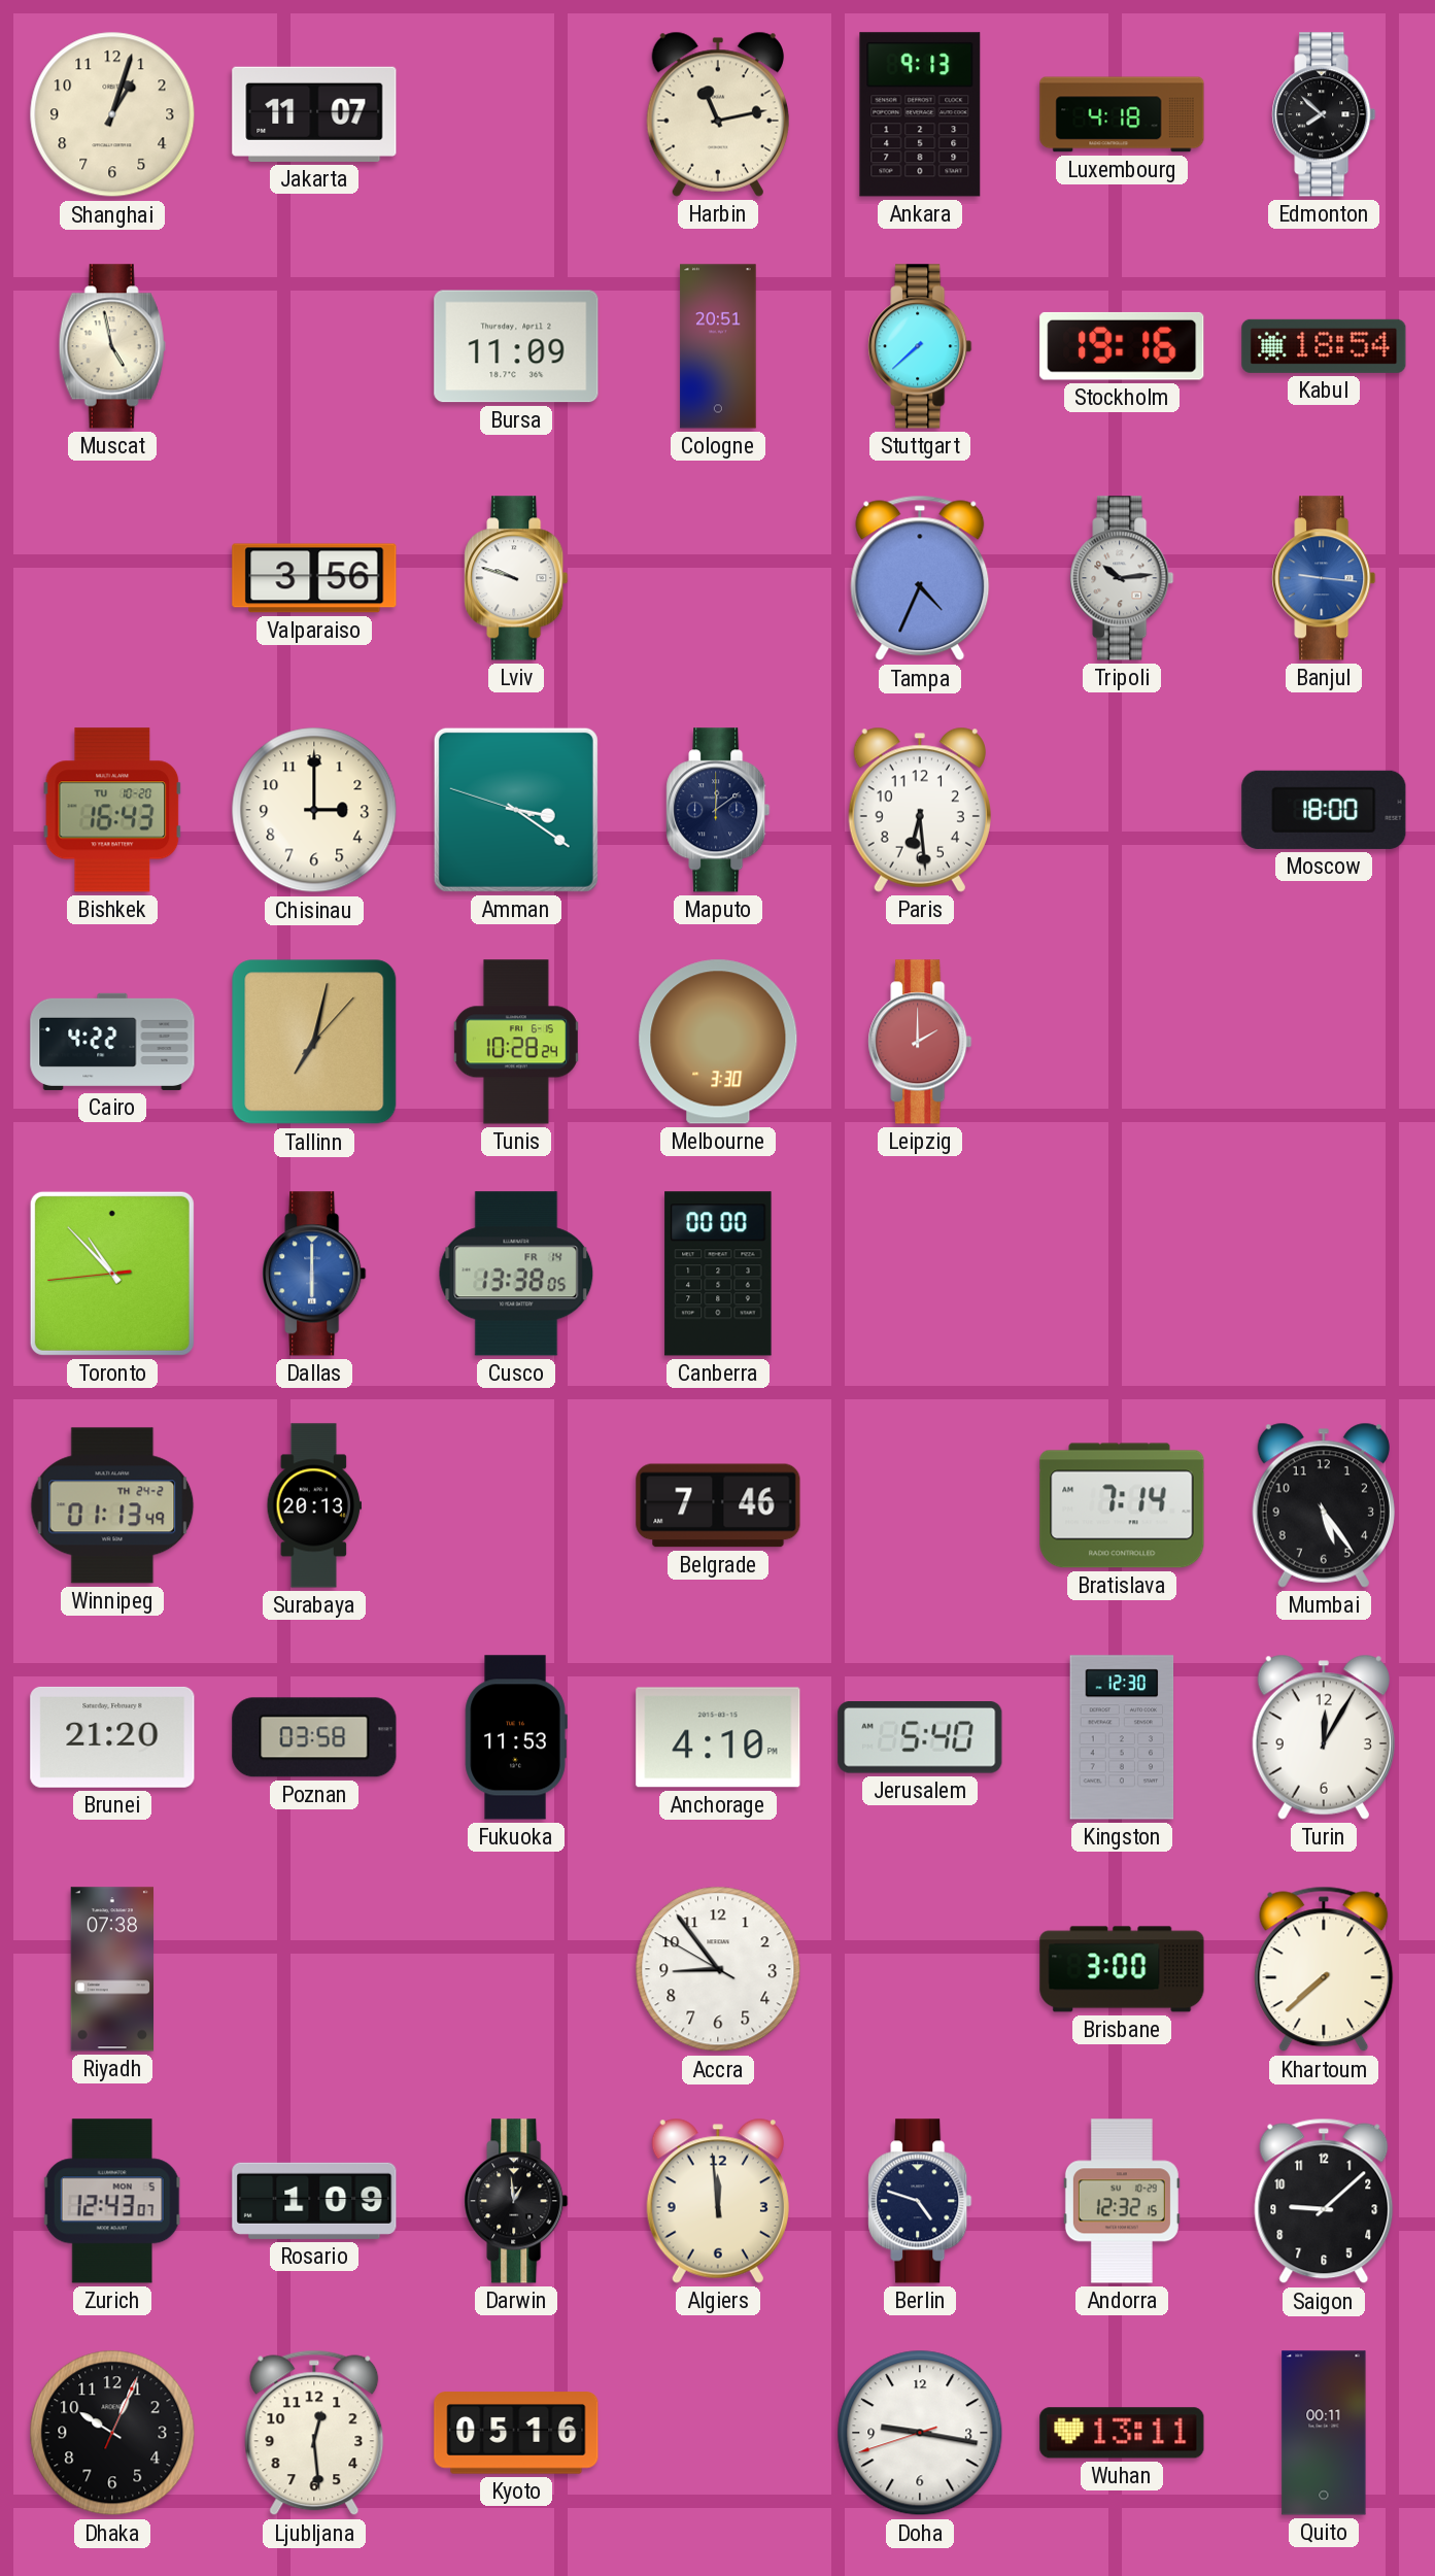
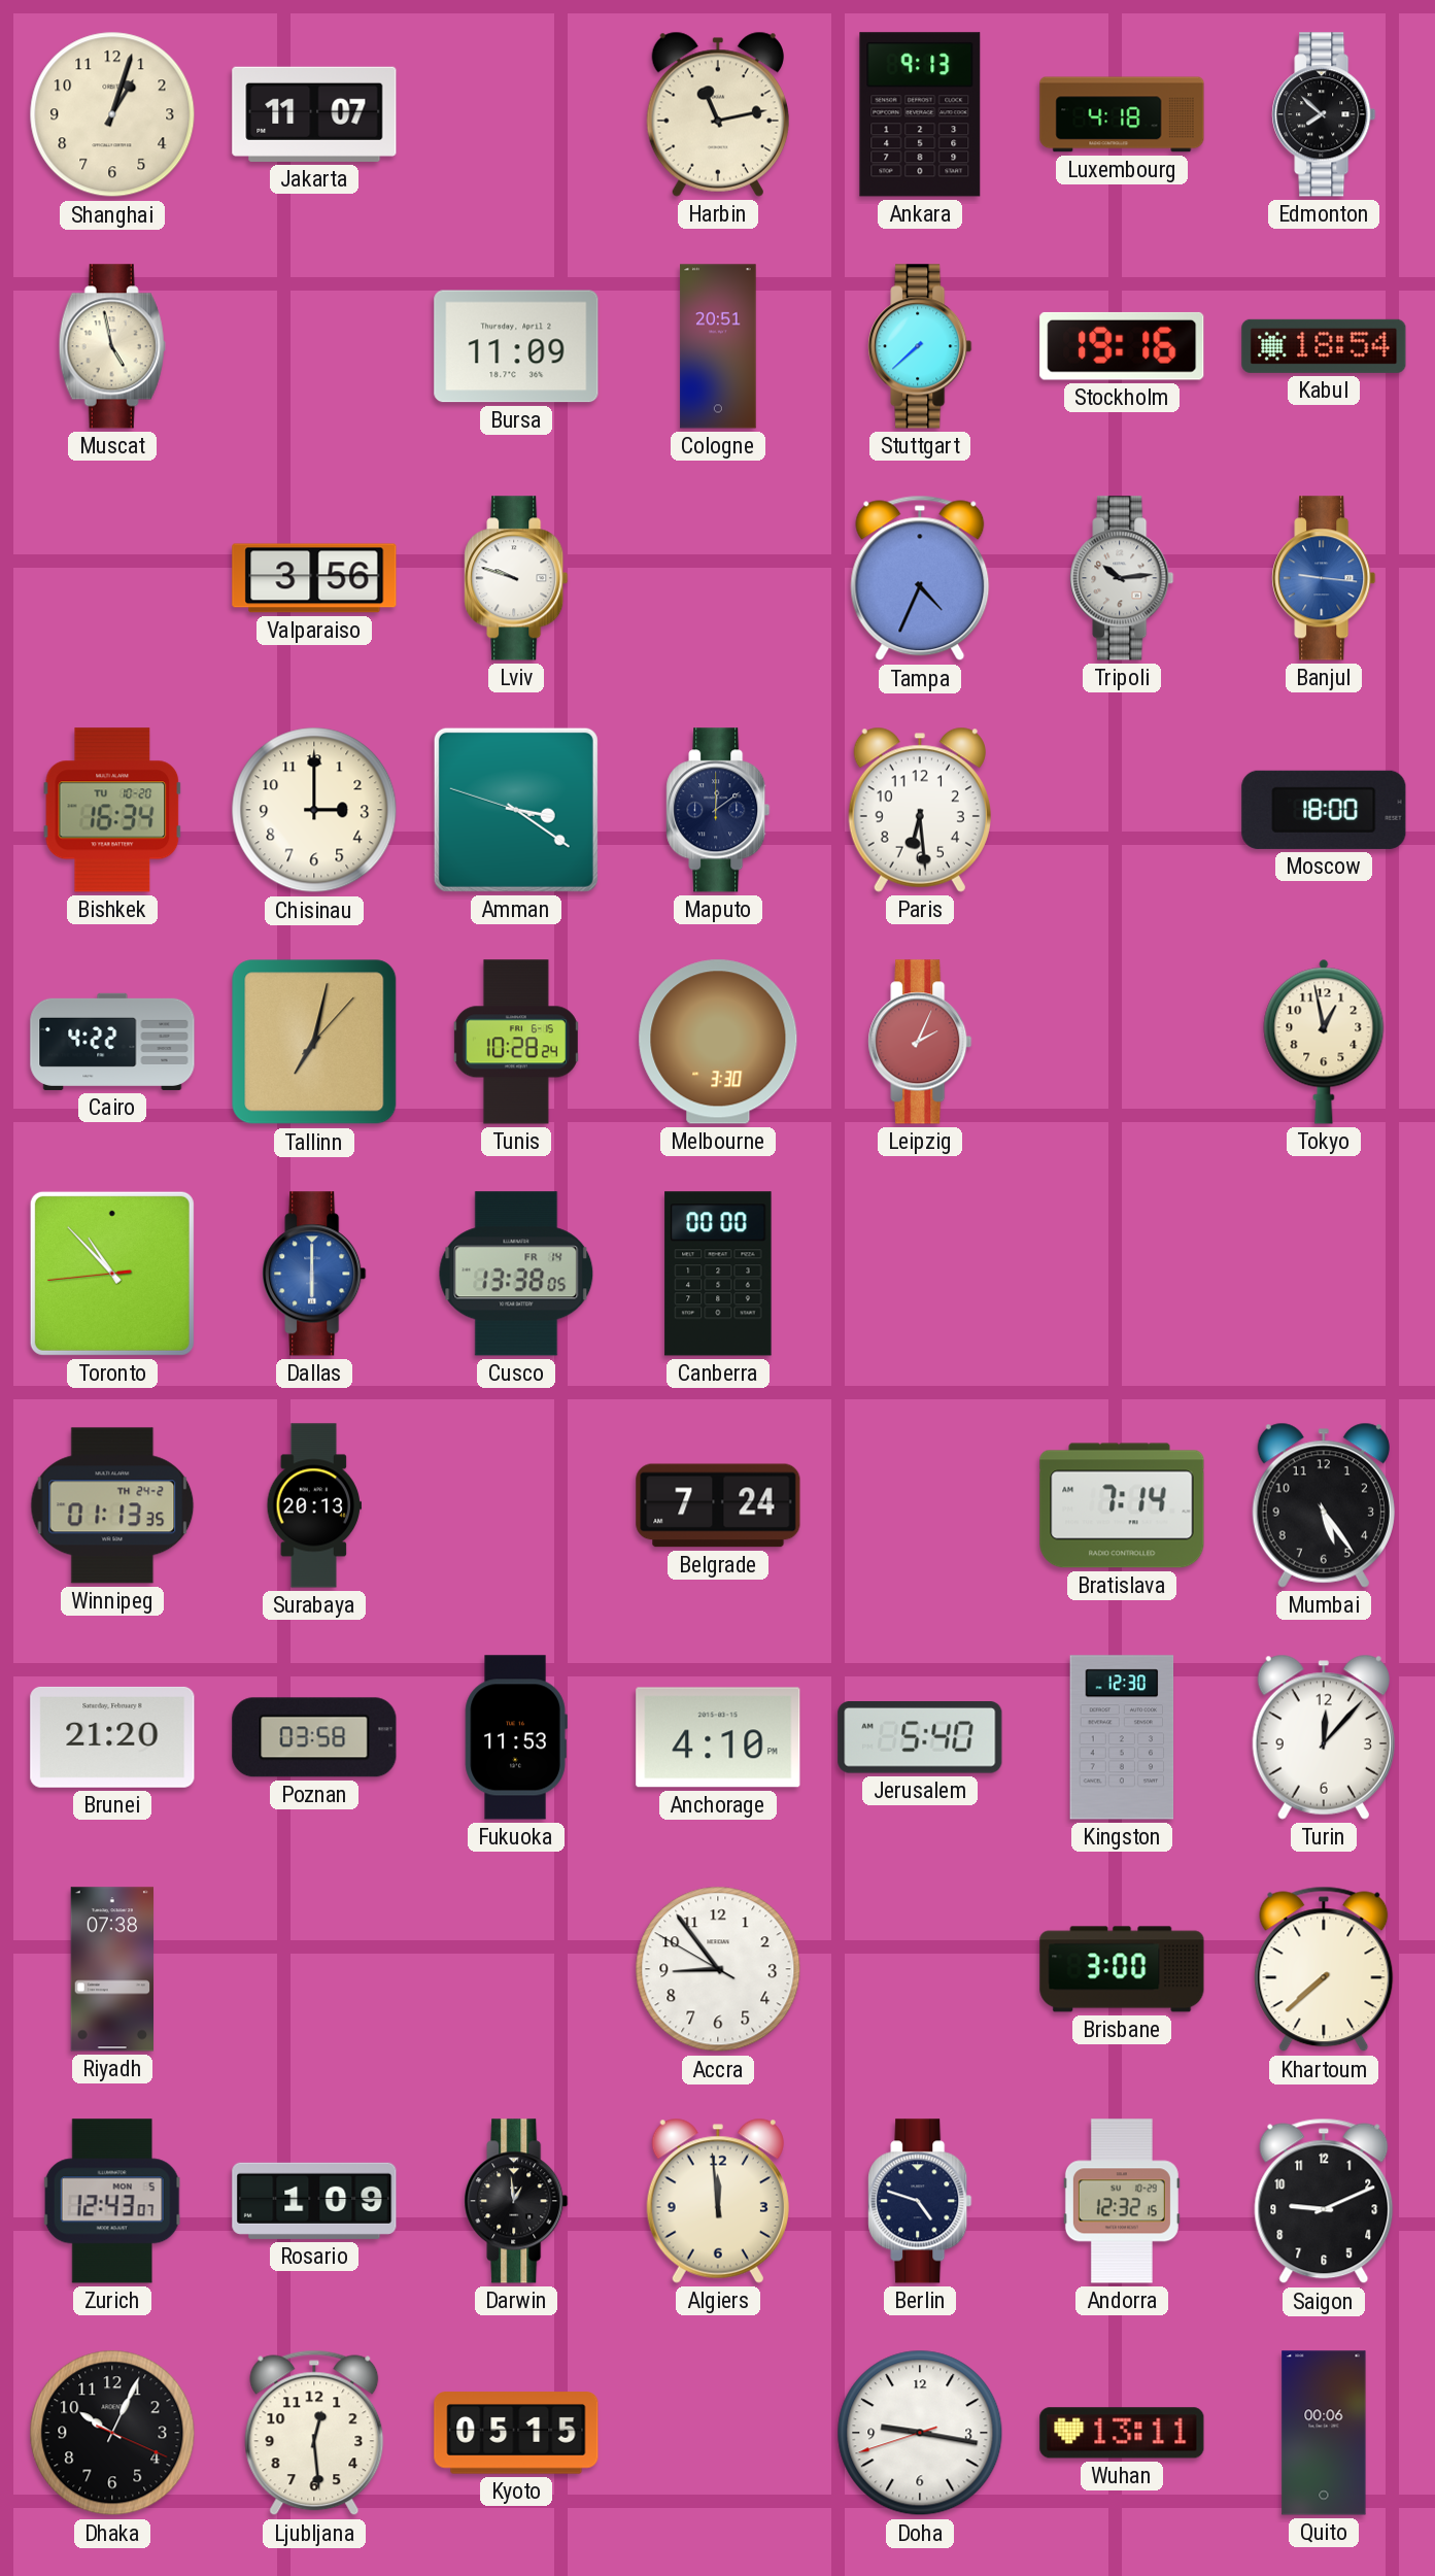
Bishkek: 16:43 -> 16:34 (112, 810)
Leipzig: 2:00 -> 2:04 (920, 1042)
Tokyo: none -> 12:58 (1324, 1042)
Winnipeg: 01:13:49 -> 01:13:35 (112, 1505)
Belgrade: 7:46 -> 7:24 (718, 1505)
Turin: 12:05 -> 12:07 (1324, 1737)
Saigon: 9:08 -> 9:11 (1324, 2201)
Dhaka: 10:04:04 -> 10:04:19 (112, 2433)
Kyoto: 05:16 -> 05:15 (516, 2433)
Quito: 00:11 -> 00:06 (1324, 2433)
